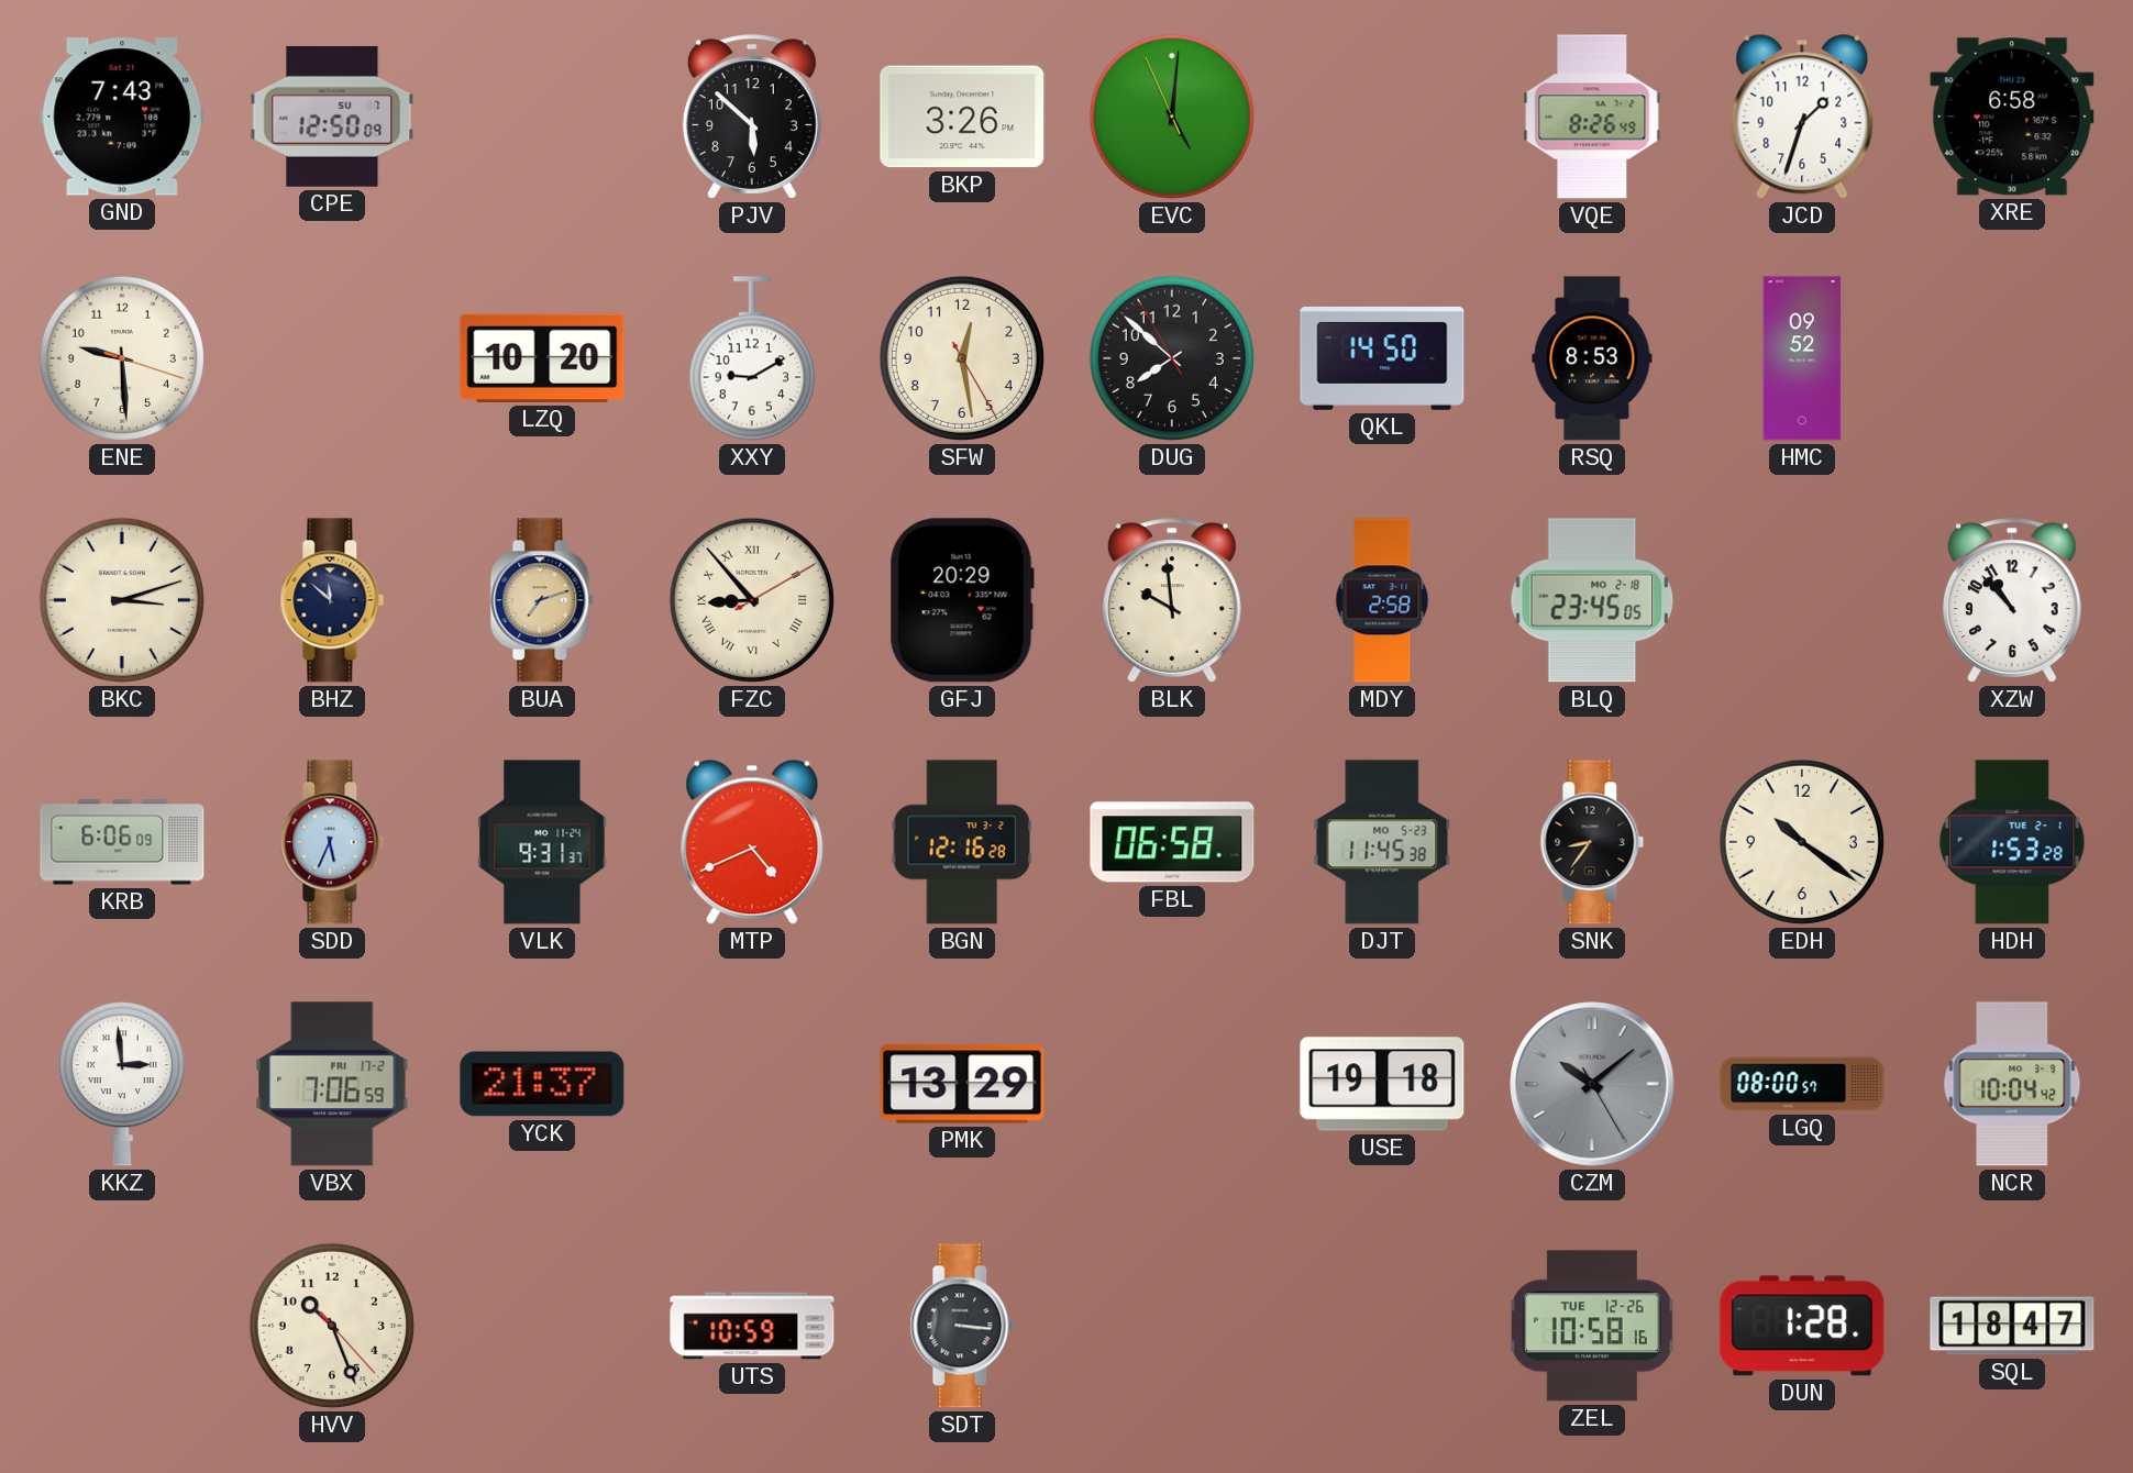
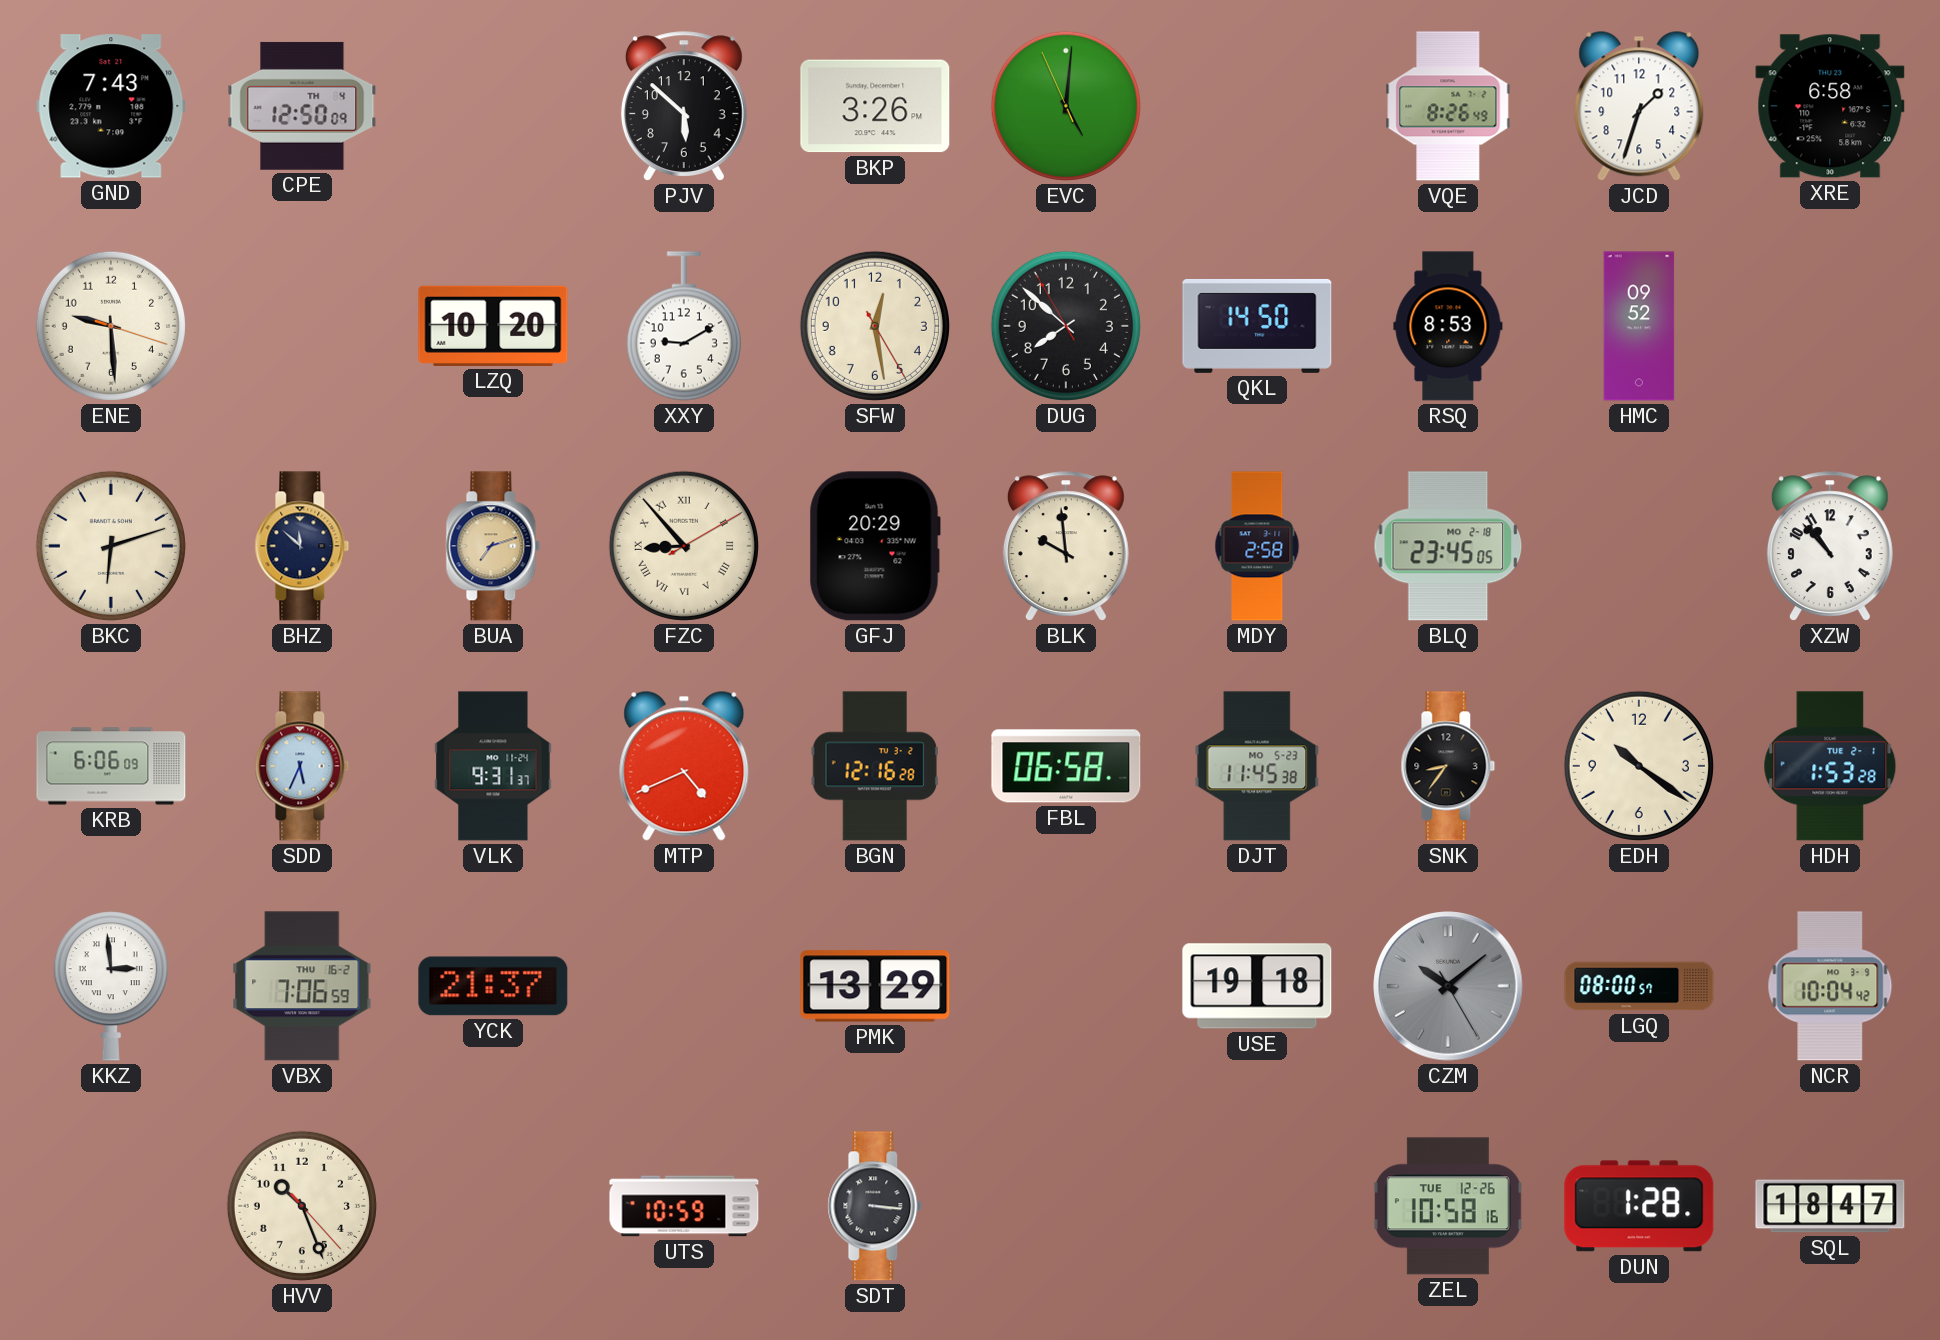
CPE date: SU 7 -> TH 4 (302, 106)
BKC: 3:12 -> 6:12 (111, 546)
VBX date: FRI 17-2 -> THU 16-2 (302, 986)
